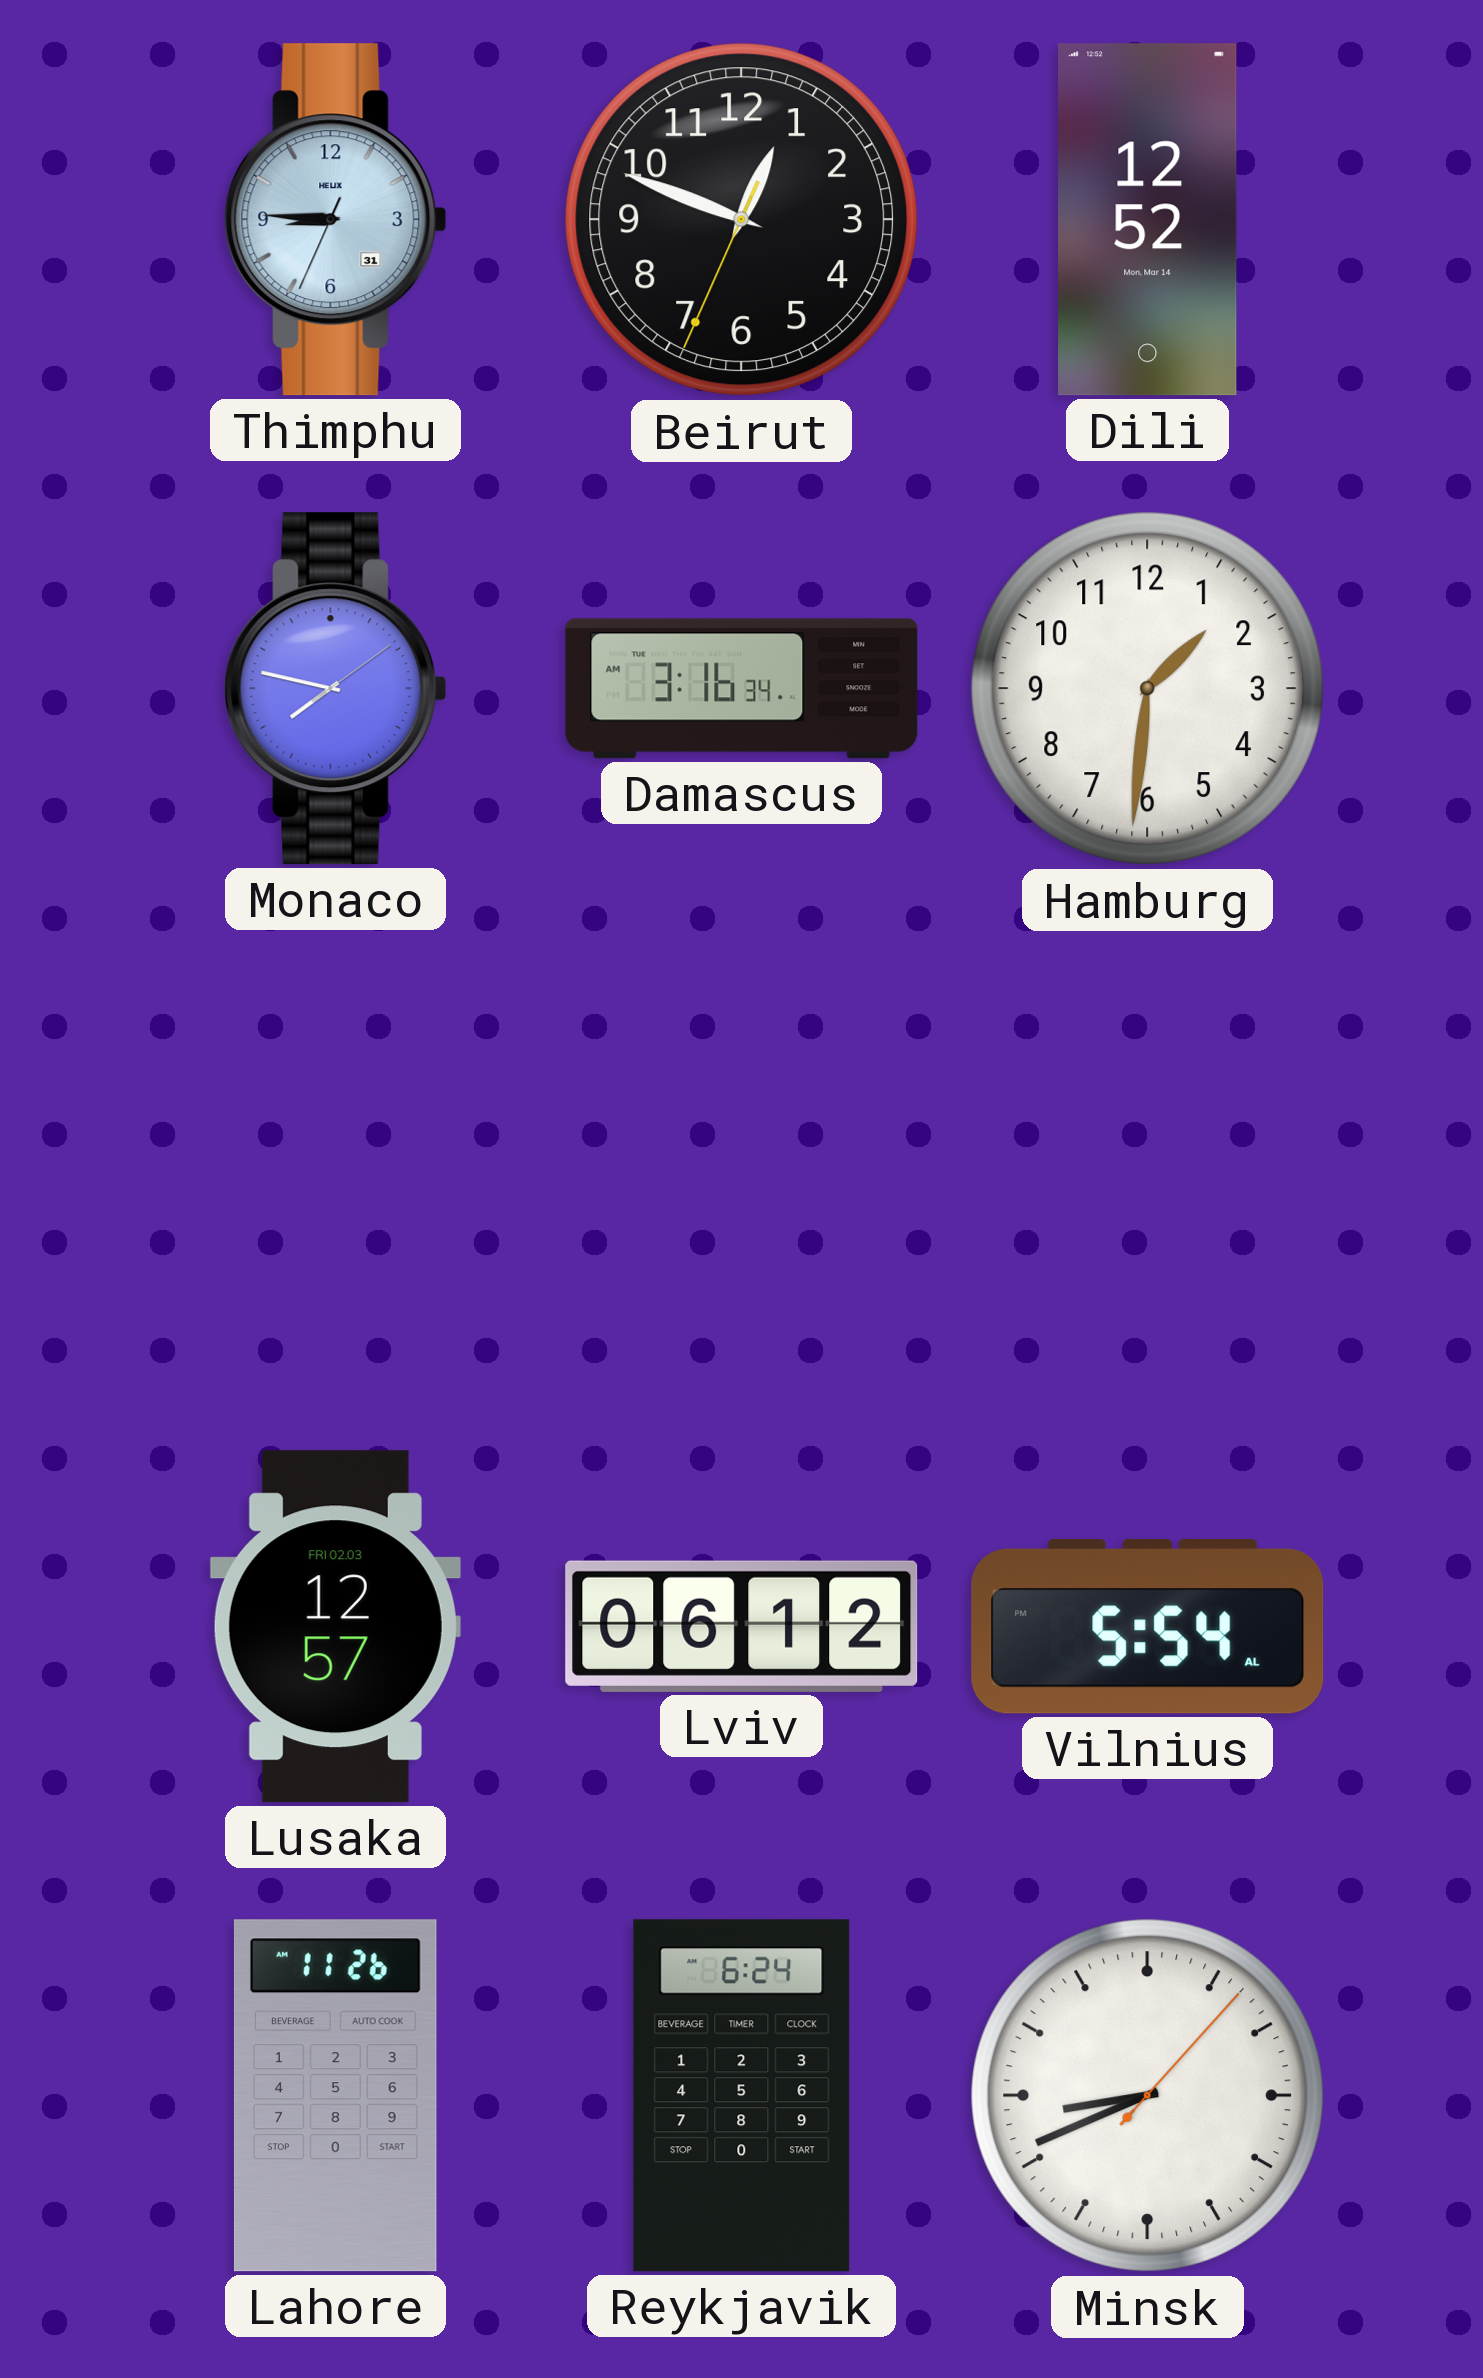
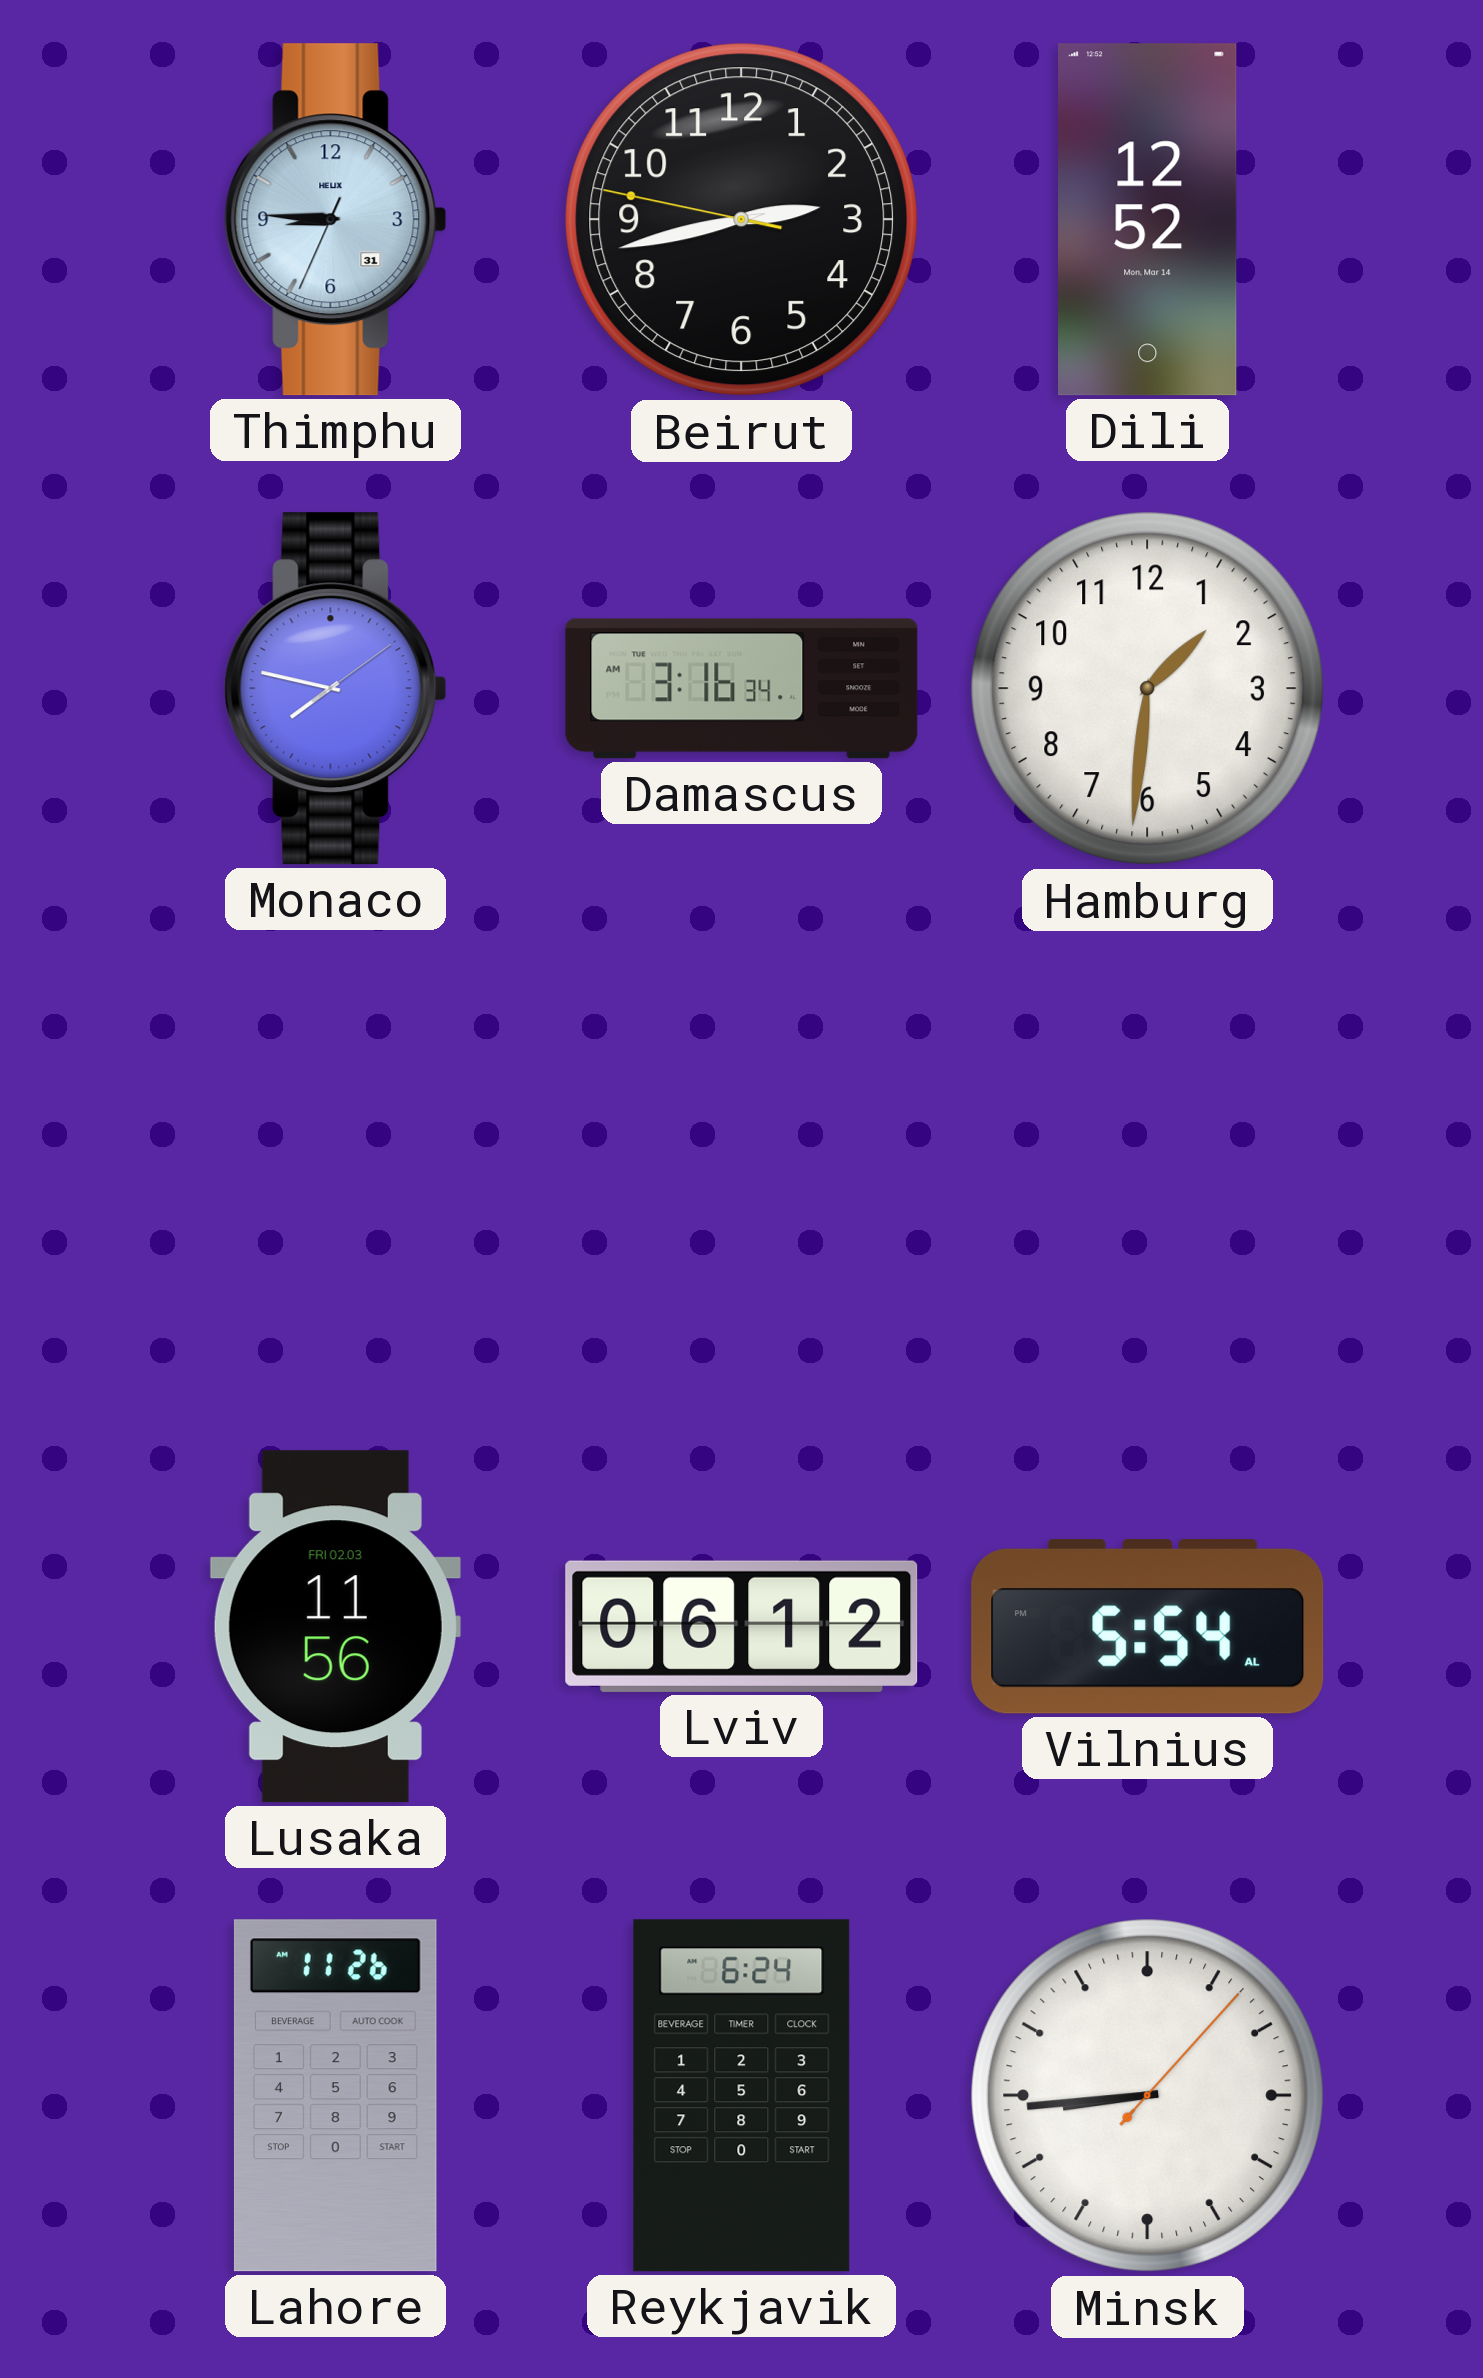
Beirut: 12:48 -> 2:42 (742, 220)
Lusaka: 12:57 -> 11:56 (335, 1627)
Minsk: 8:41 -> 8:44 (1148, 2096)
